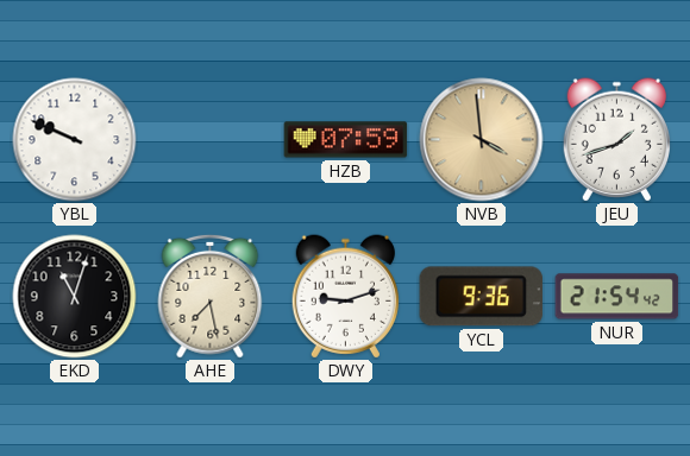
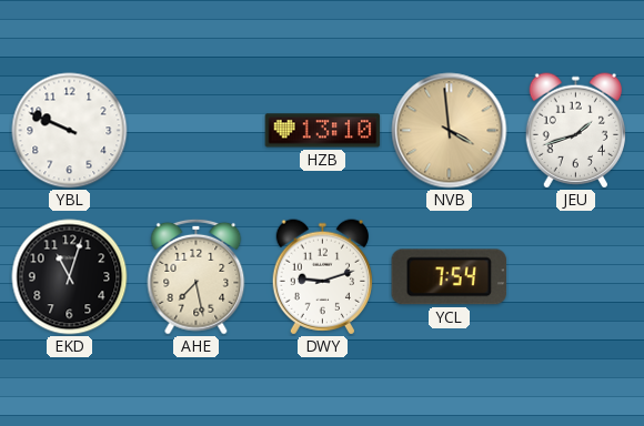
HZB: 07:59 -> 13:10 (323, 131)
YCL: 9:36 -> 7:54 (449, 277)
NUR: 21:54 -> none (617, 297)
